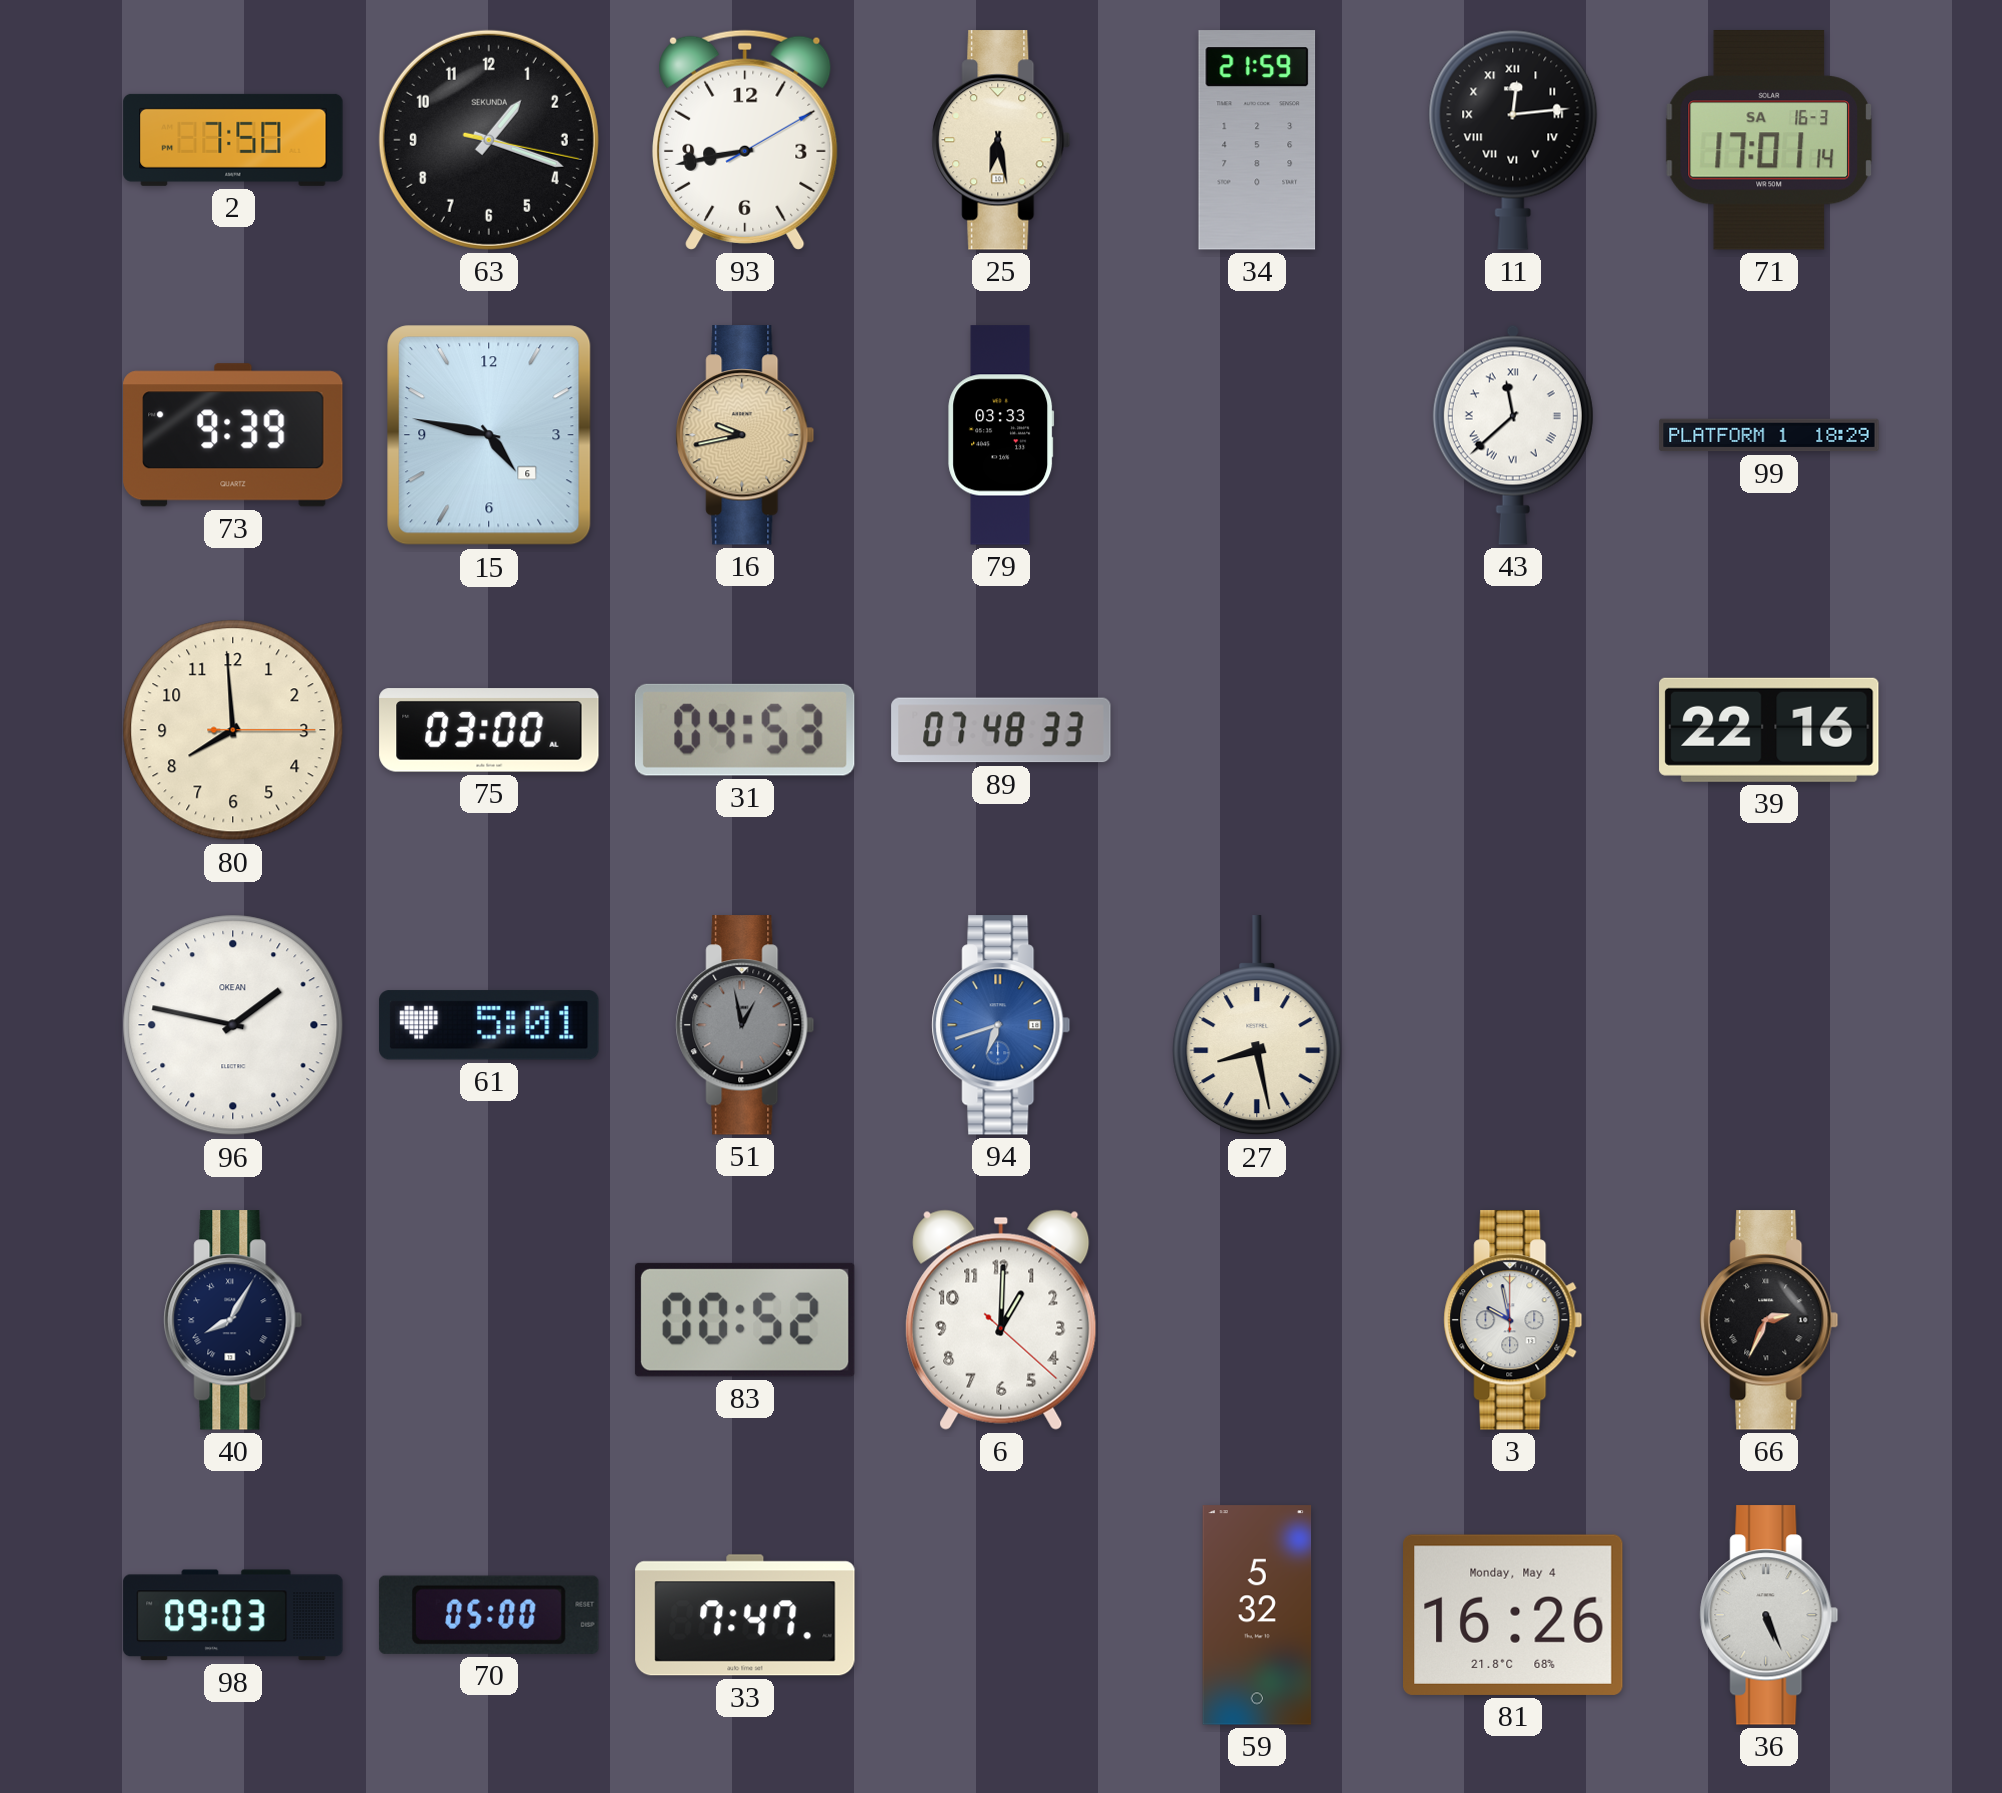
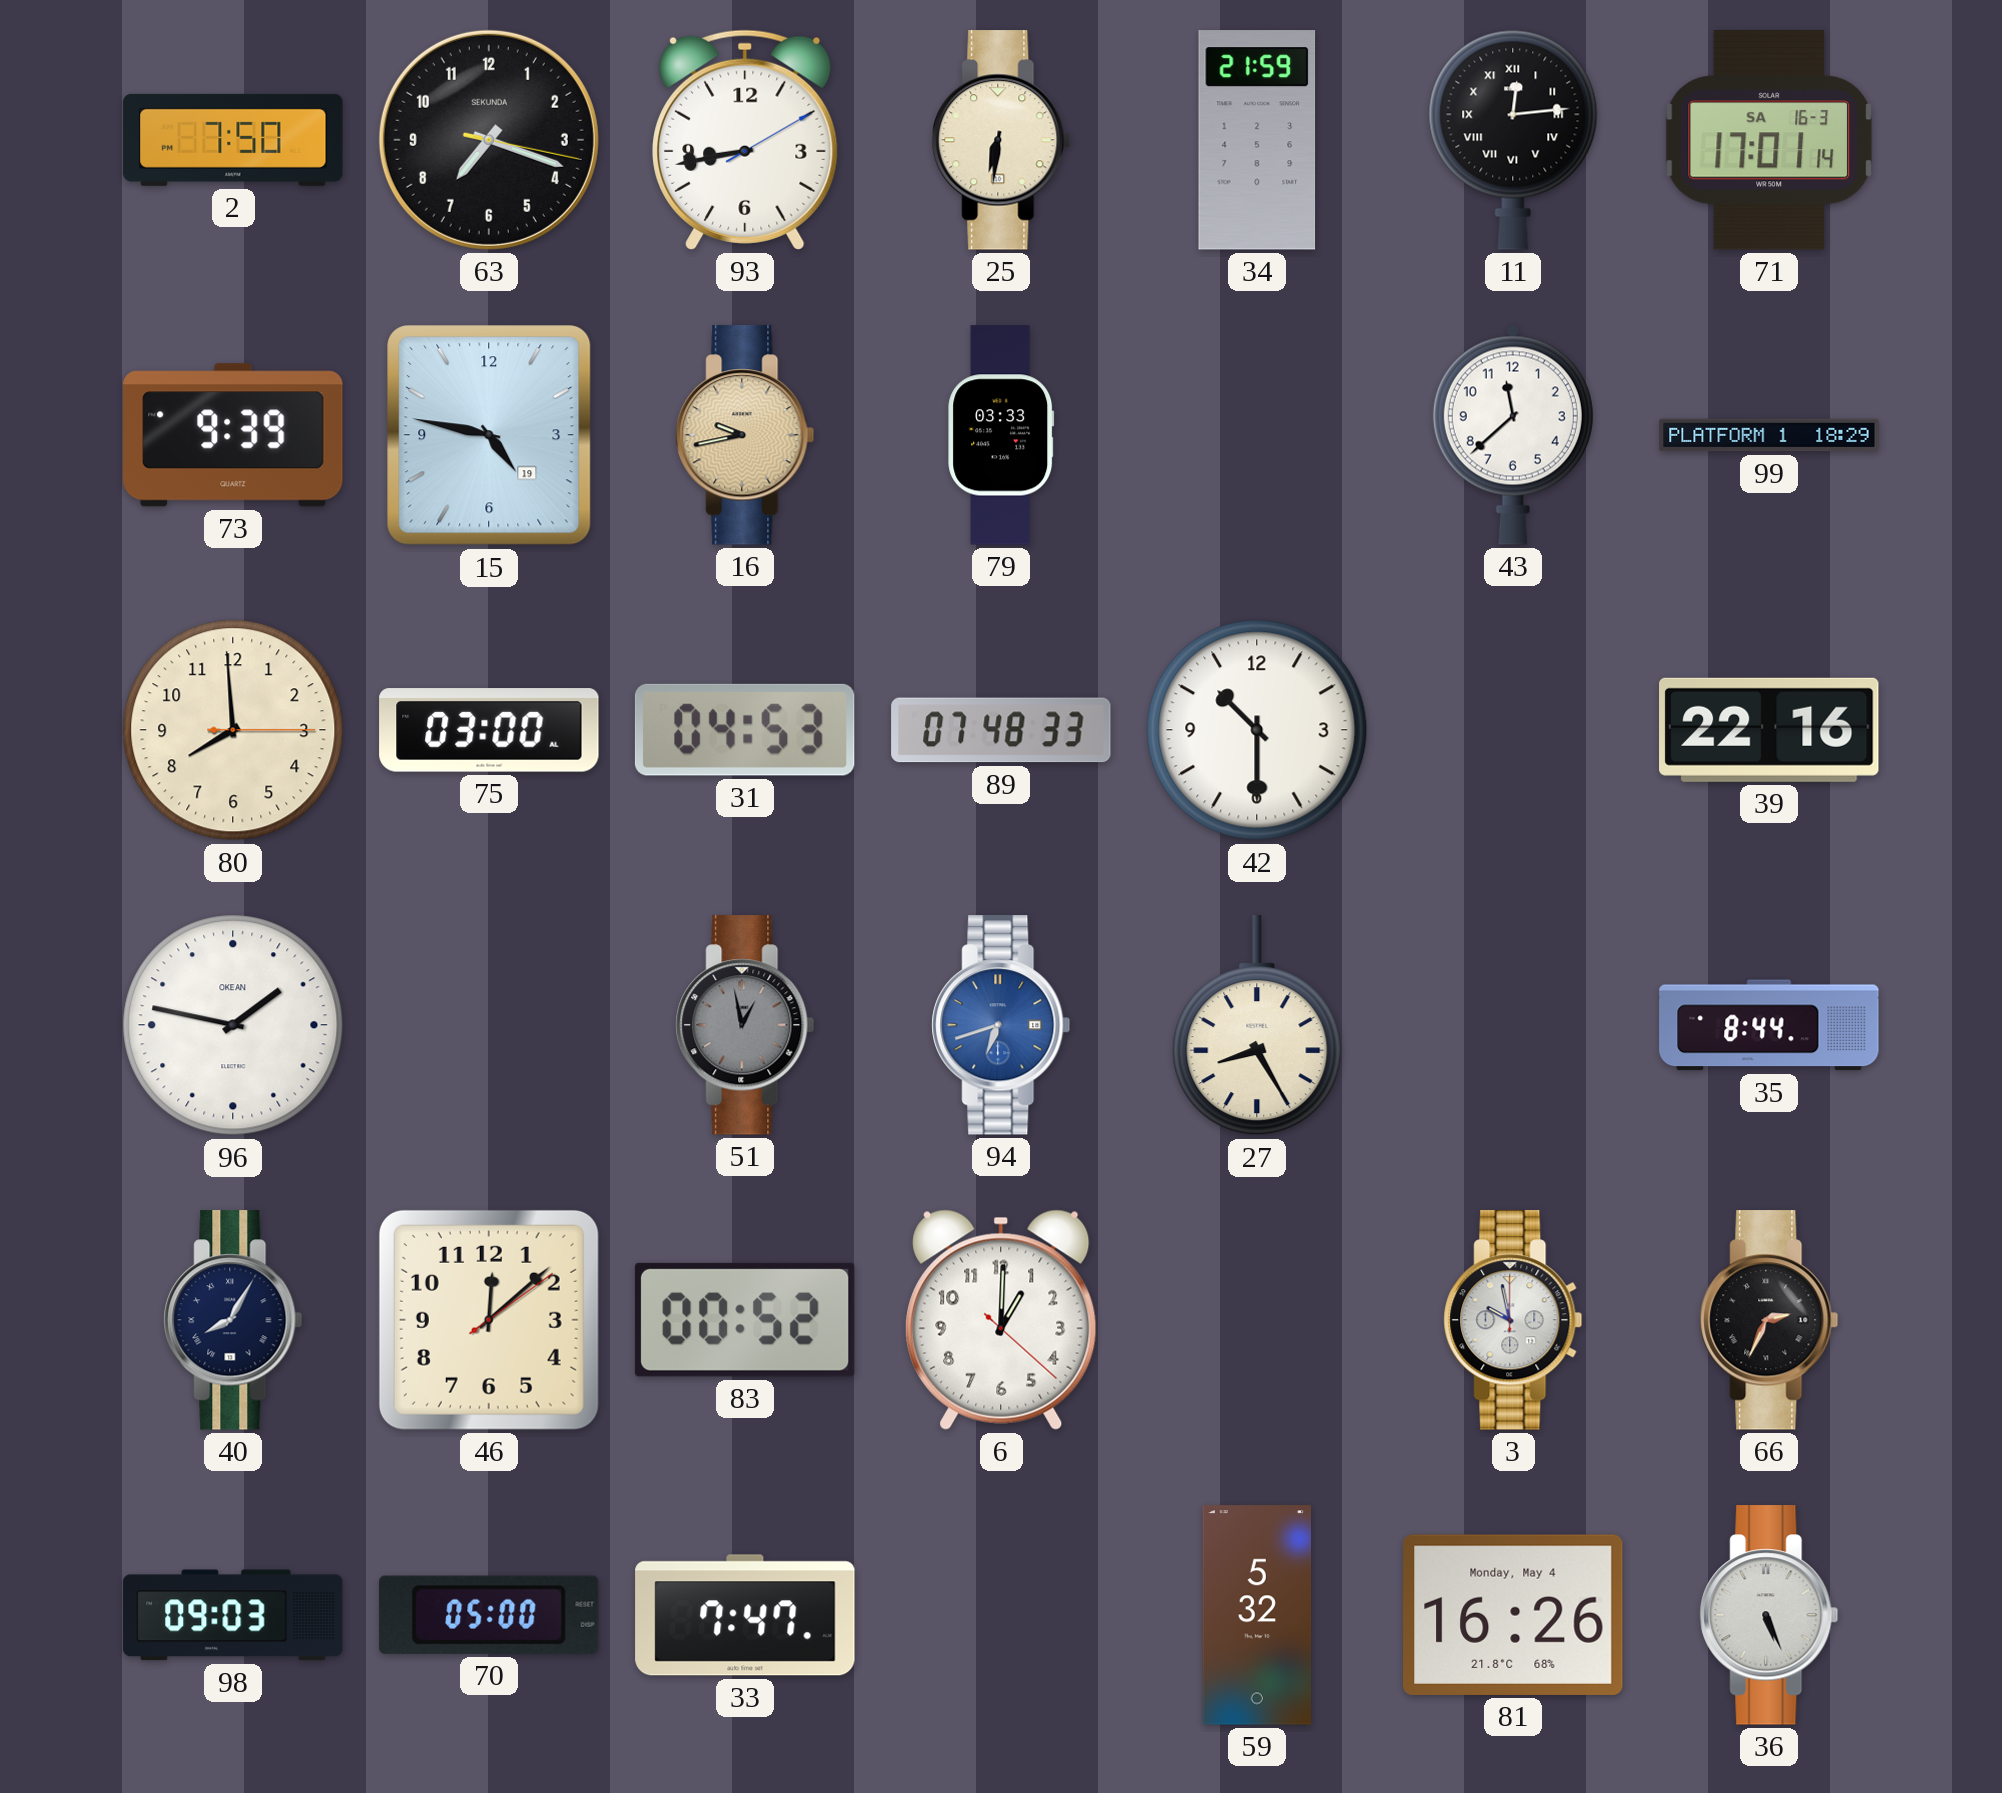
63: 1:18 -> 7:18 (489, 140)
25: 6:28 -> 6:31 (1001, 140)
15 date: 6 -> 19 (489, 435)
43 numerals: Roman -> Arabic (1513, 435)
42: none -> 10:30 (1257, 730)
61: 5:01 -> none (489, 1025)
27: 8:28 -> 8:25 (1257, 1026)
35: none -> 8:44 (1769, 1025)
46: none -> 12:08 (489, 1320)
